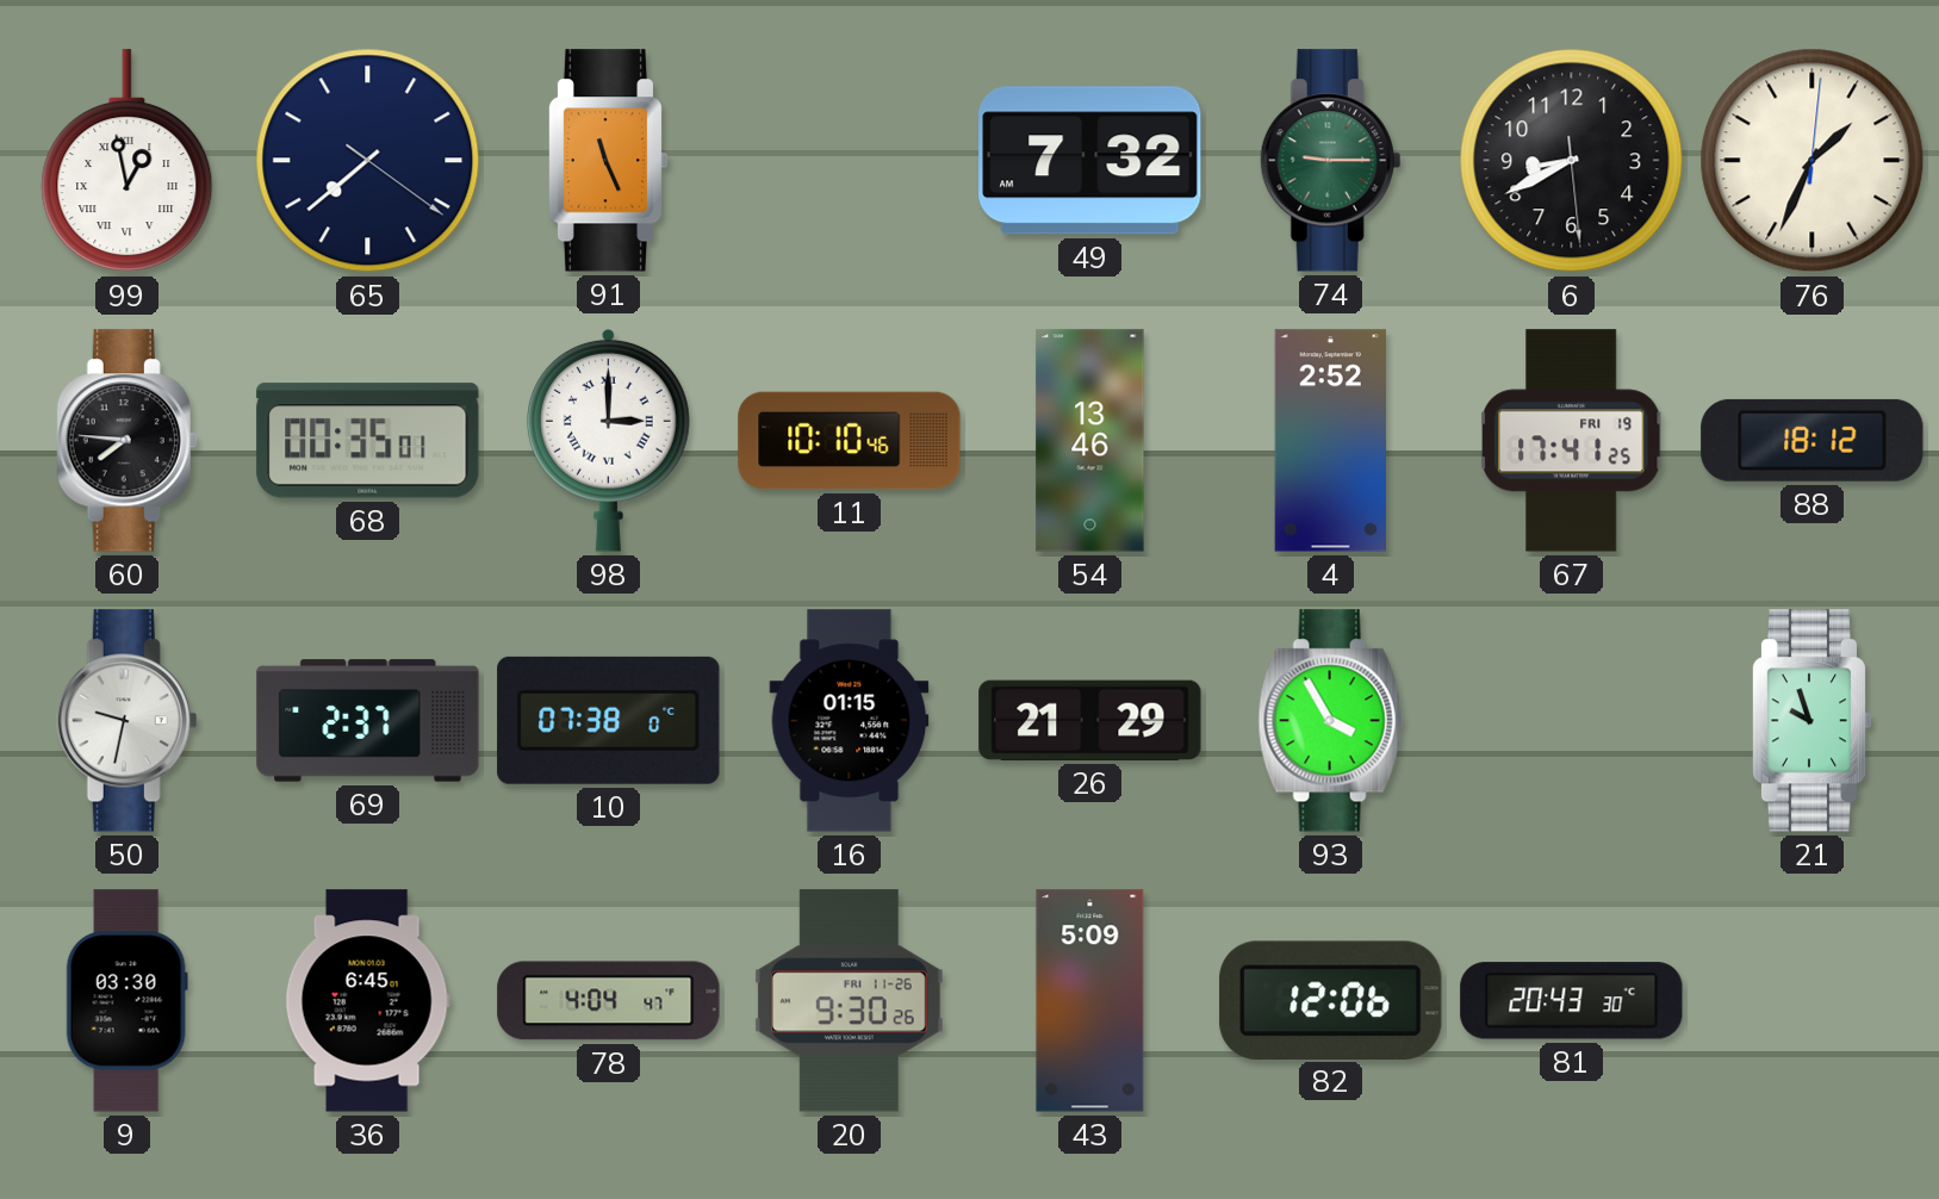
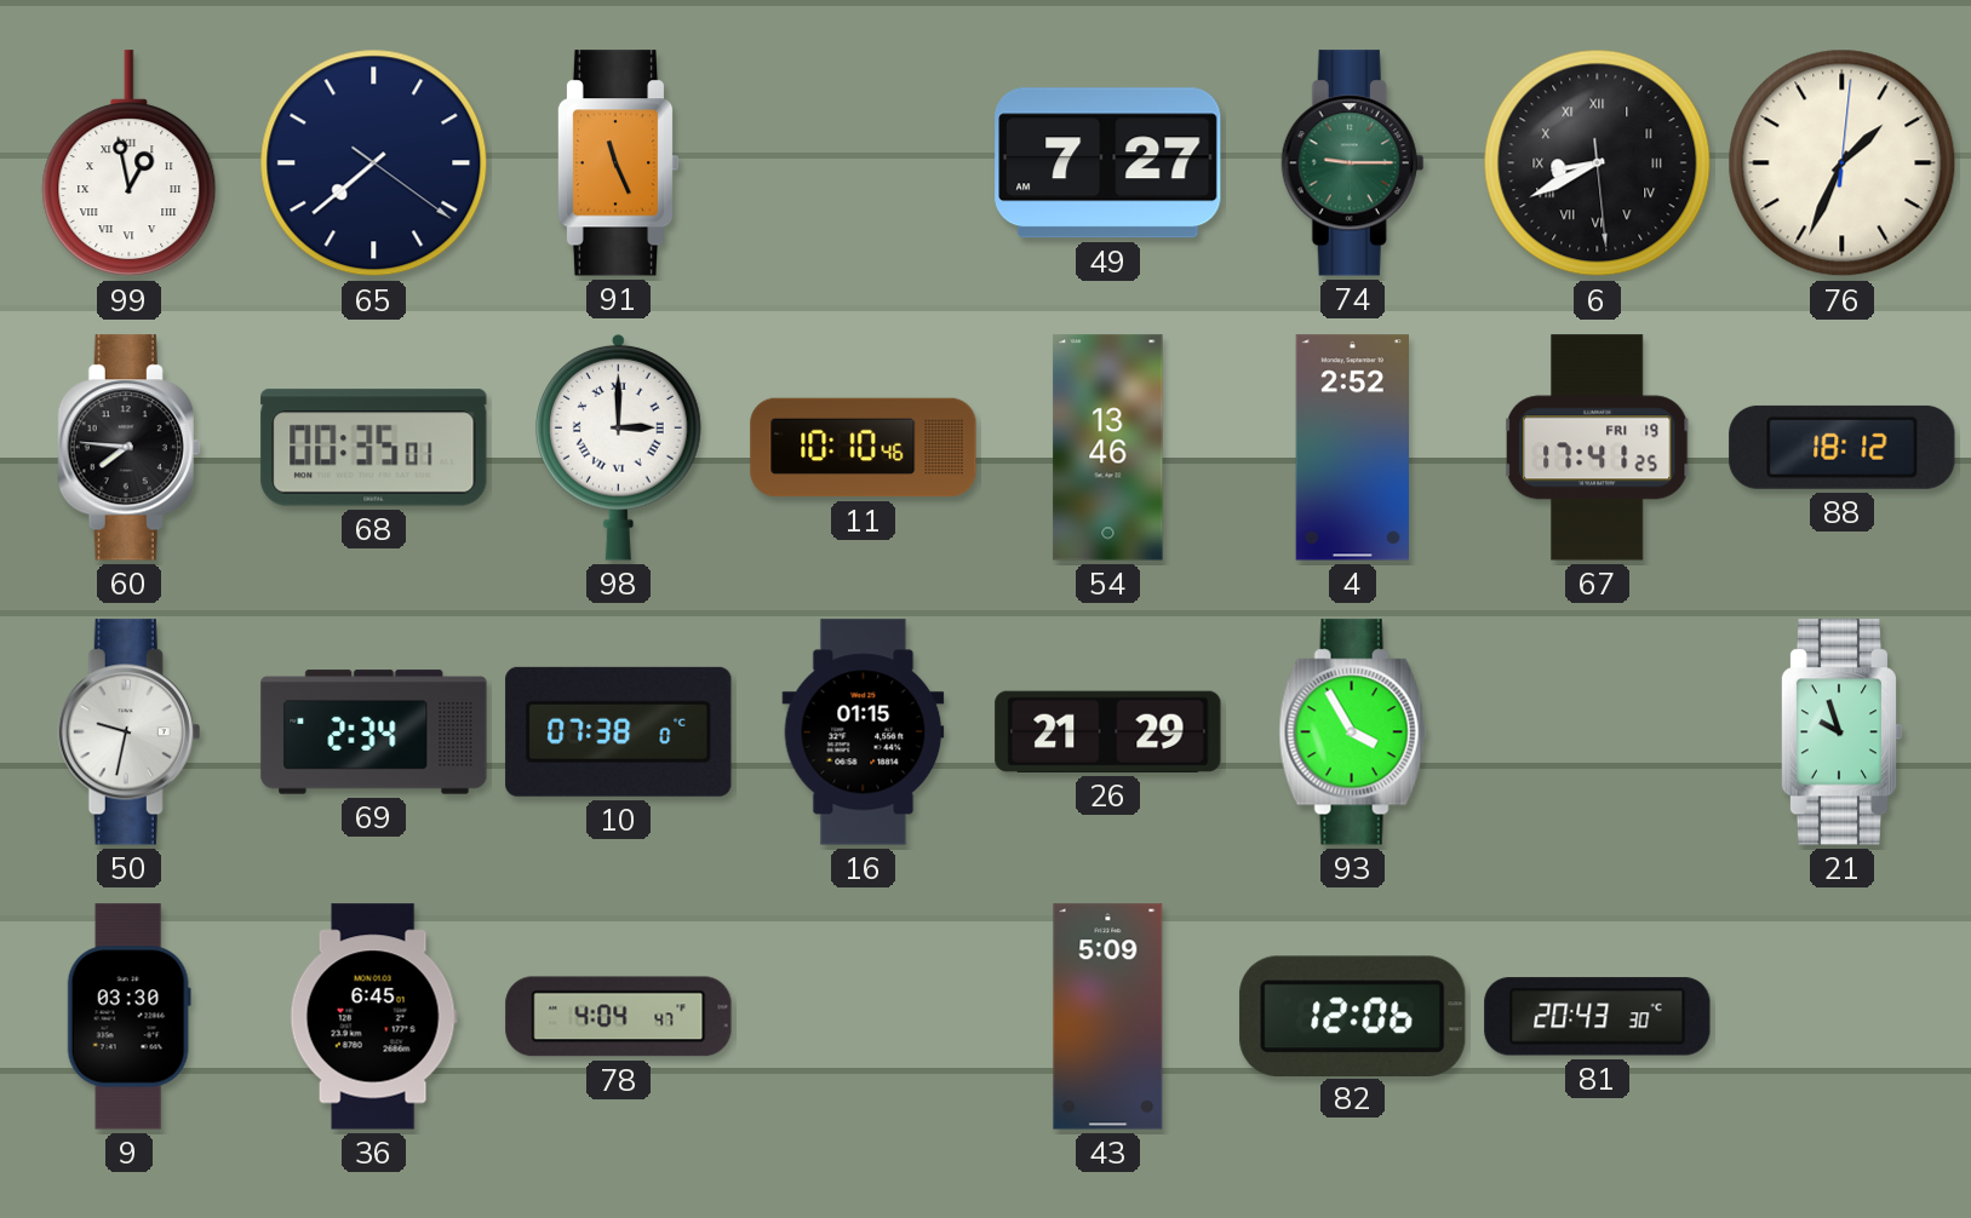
49: 7:32 -> 7:27 (1108, 163)
6 numerals: Arabic -> Roman (1598, 163)
69: 2:37 -> 2:34 (374, 732)
20: 9:30 -> none (849, 1001)
